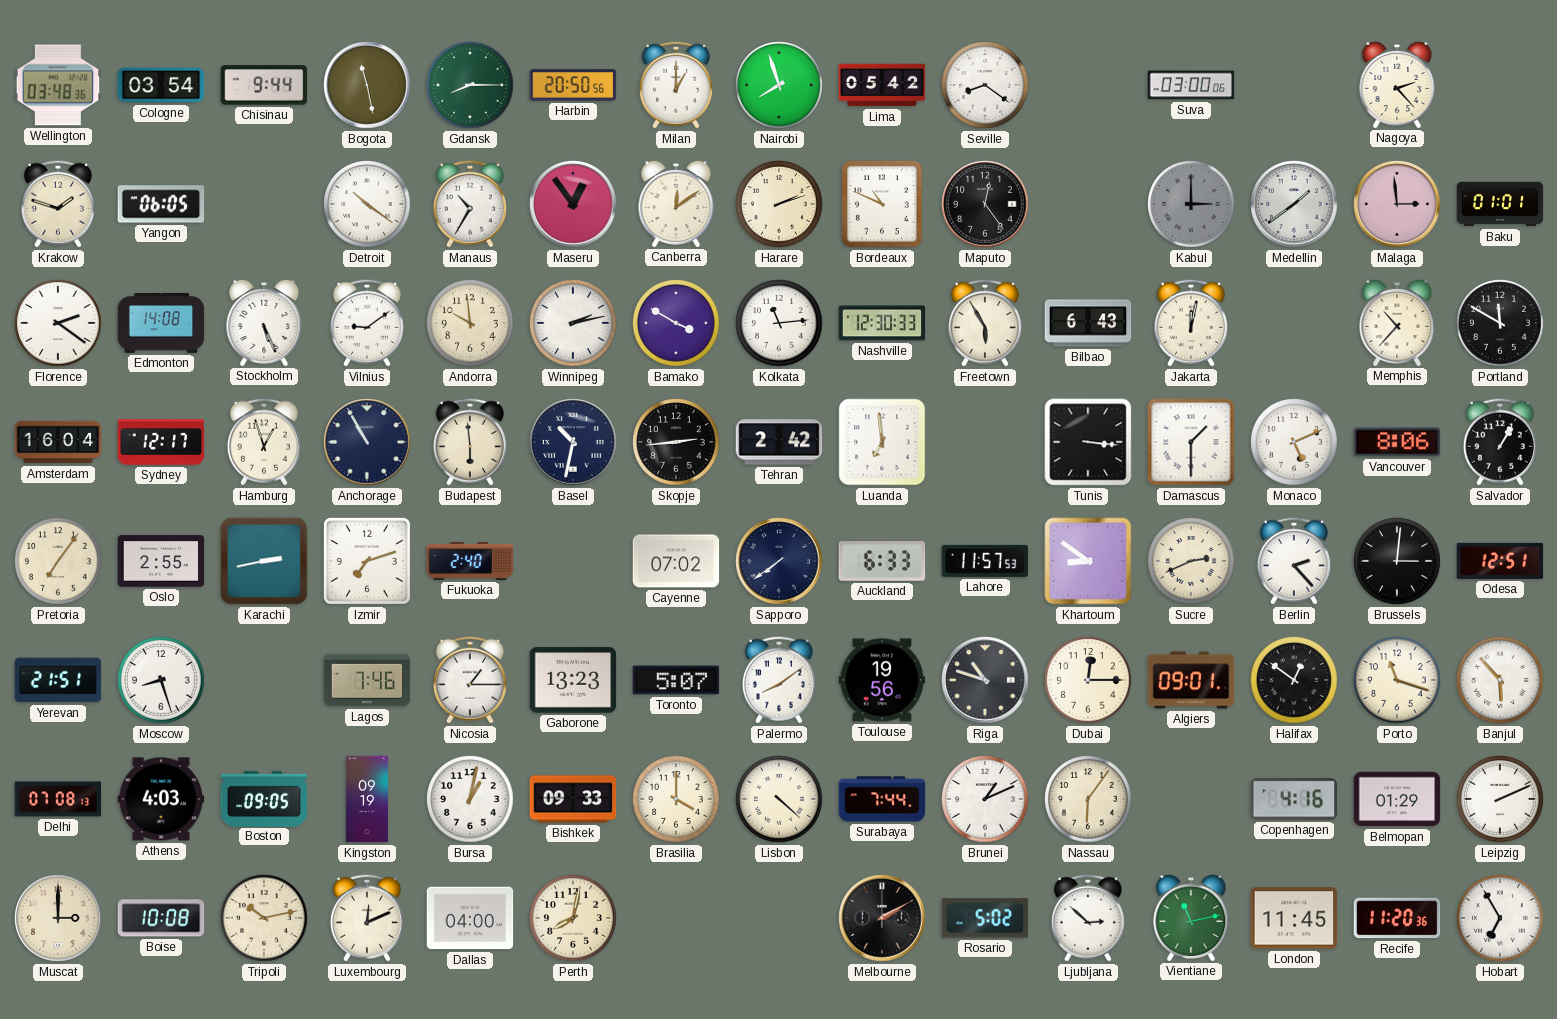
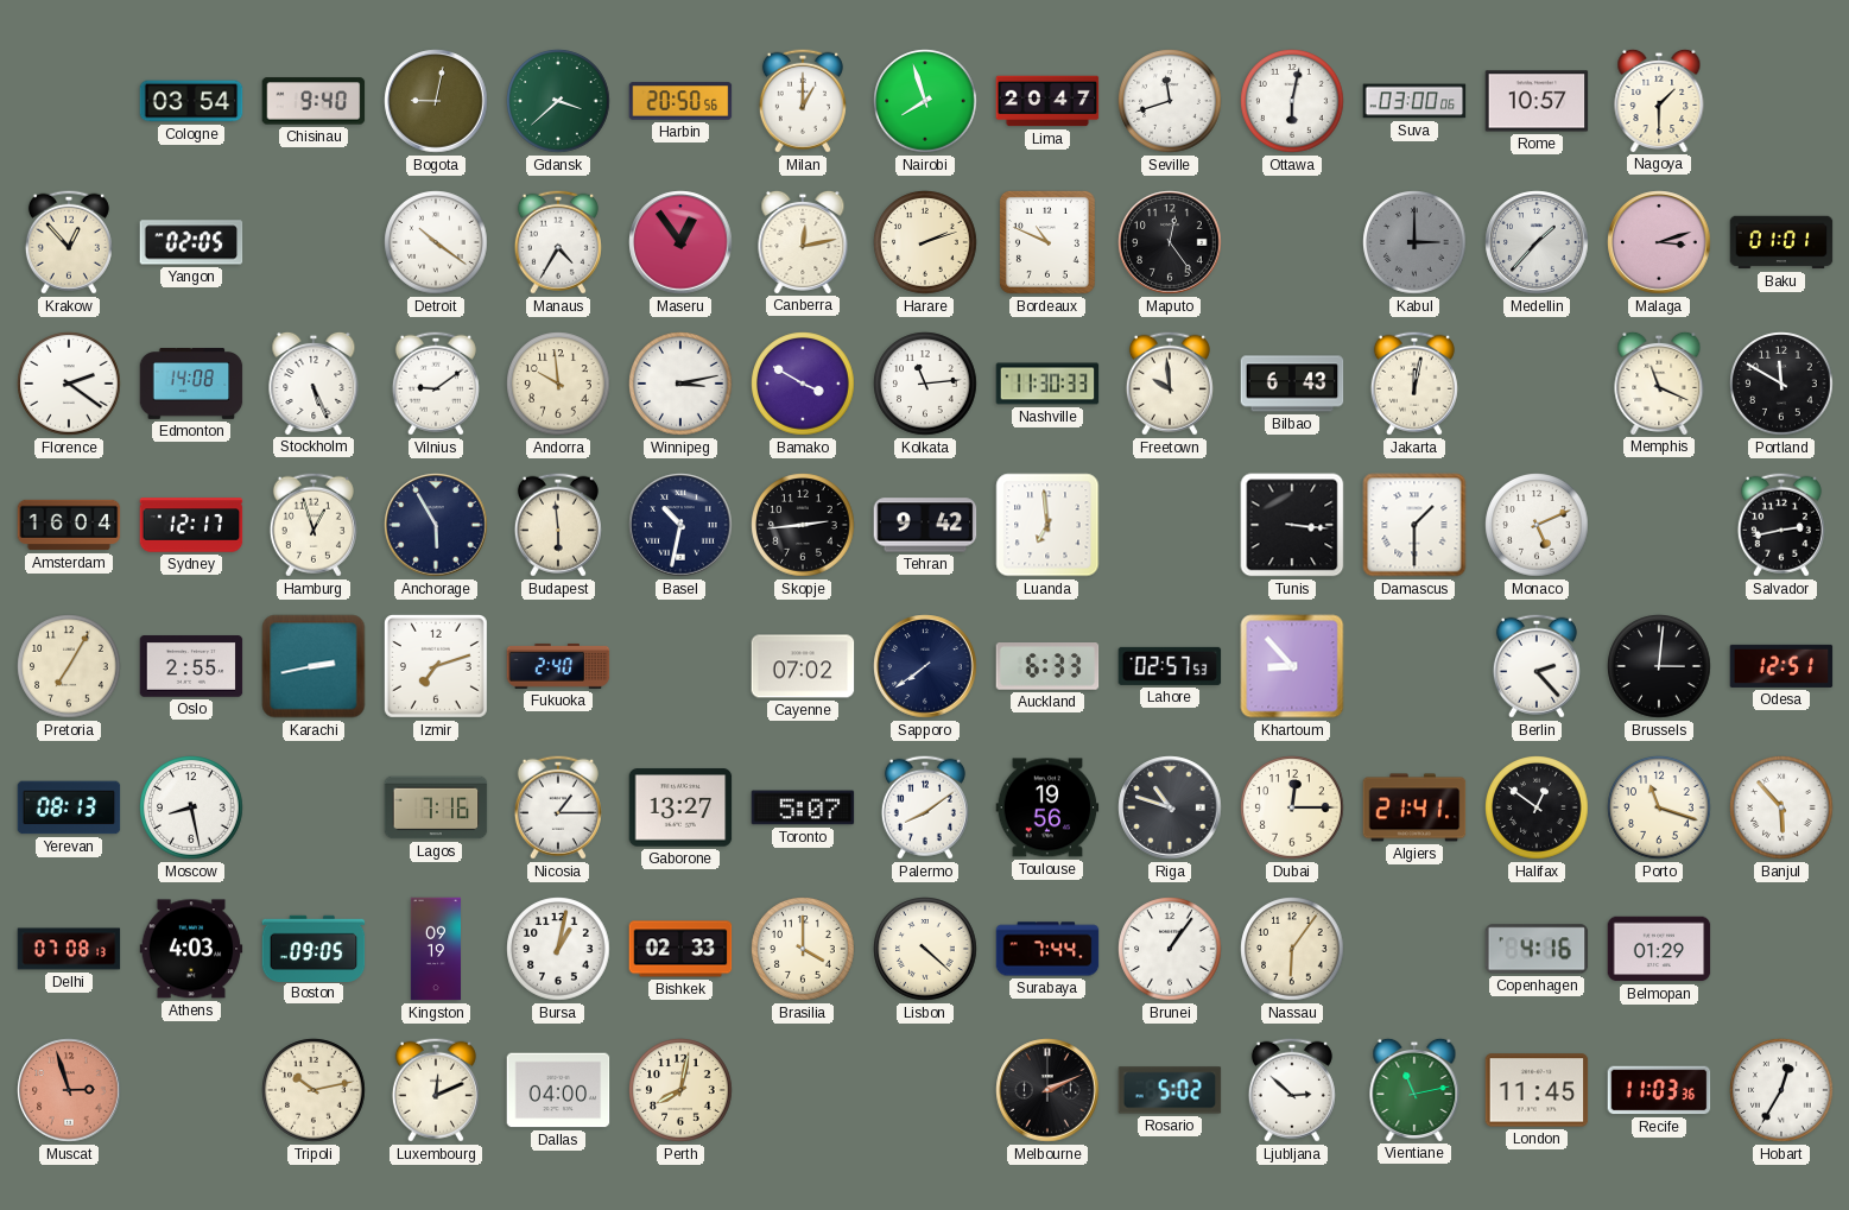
Wellington: 03:48 -> none (58, 85)
Chisinau: 9:44 -> 9:40 (314, 101)
Bogota: 11:28 -> 9:02 (436, 101)
Gdansk: 8:15 -> 3:38 (558, 101)
Lima: 05:42 -> 20:47 (1047, 101)
Seville: 8:21 -> 11:42 (1170, 101)
Ottawa: none -> 6:02 (1292, 101)
Rome: none -> 10:57 (1537, 101)
Nagoya: 2:23 -> 1:30 (1659, 100)
Krakow: 1:48 -> 12:53 (69, 242)
Yangon: 06:05 -> 02:05 (191, 242)
Manaus: 10:35 -> 4:35 (558, 242)
Canberra: 12:09 -> 12:13 (803, 241)
Medellin: 1:39 -> 1:37 (1537, 242)
Malaga: 2:59 -> 3:12 (1659, 242)
Winnipeg: 2:13 -> 3:13 (680, 384)
Nashville: 12:30 -> 11:30 (1047, 384)
Freetown: 5:55 -> 9:59 (1170, 384)
Memphis: 10:37 -> 11:19 (1659, 382)
Anchorage: 10:55 -> 5:55 (436, 525)
Tehran: 2:42 -> 9:42 (925, 525)
Vancouver: 8:06 -> none (1397, 442)
Salvador: 1:05 -> 2:43 (1781, 525)
Pretoria: 7:06 -> 7:05 (69, 666)
Lahore: 11:57 -> 02:57 (1170, 666)
Khartoum: 8:51 -> 8:53 (1292, 666)
Sucre: 2:41 -> none (1191, 561)
Yerevan: 21:51 -> 08:13 (69, 807)
Moscow: 8:27 -> 8:28 (191, 807)
Lagos: 7:46 -> 7:16 (436, 807)
Gaborone: 13:23 -> 13:27 (680, 807)
Algiers: 09:01 -> 21:41 (1414, 807)
Bishkek: 09:33 -> 02:33 (680, 949)
Brunei: 1:11 -> 1:06 (1170, 949)
Leipzig: 2:11 -> none (1500, 799)
Muscat: 3:00 -> 2:57 (69, 1090)
Muscat dial: cream -> salmon (69, 1090)
Boise: 10:08 -> none (161, 918)
Melbourne: 2:10 -> 2:11 (1047, 1090)
Recife: 11:20 -> 11:03 (1659, 1090)
Hobart: 6:55 -> 12:35 (1781, 1090)
